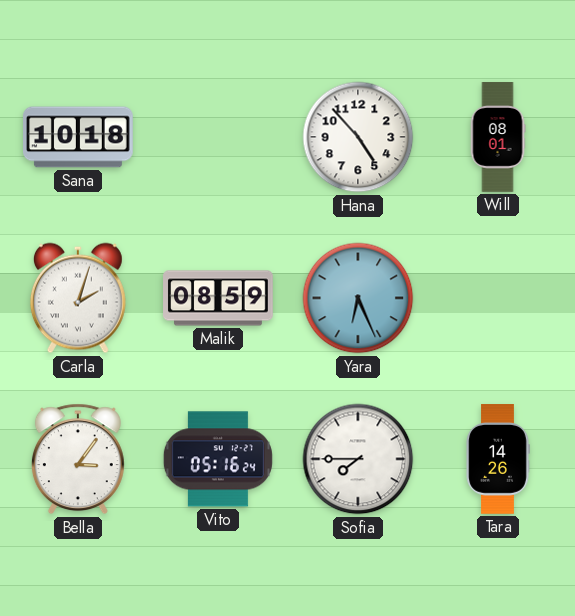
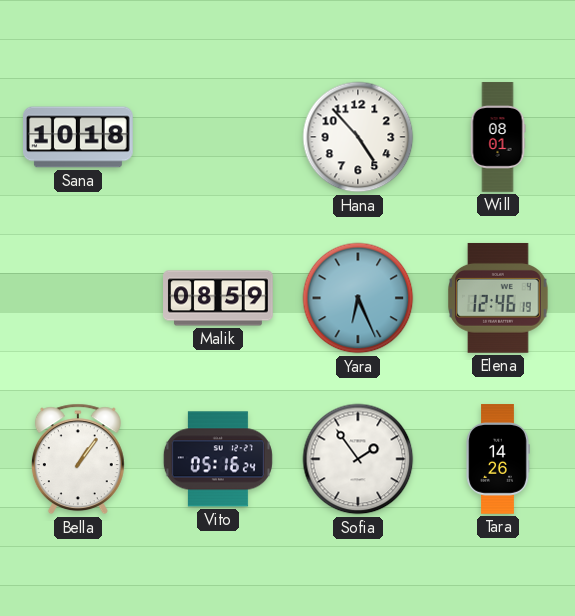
Carla: 2:03 -> none (78, 298)
Elena: none -> 12:46 (499, 298)
Bella: 3:06 -> 1:06 (78, 459)
Sofia: 7:45 -> 1:54 (358, 459)
